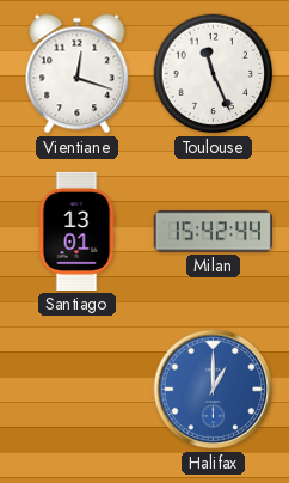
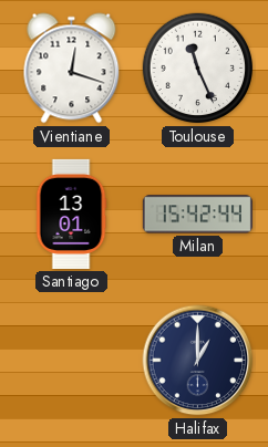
Halifax dial: blue -> navy (198, 361)
